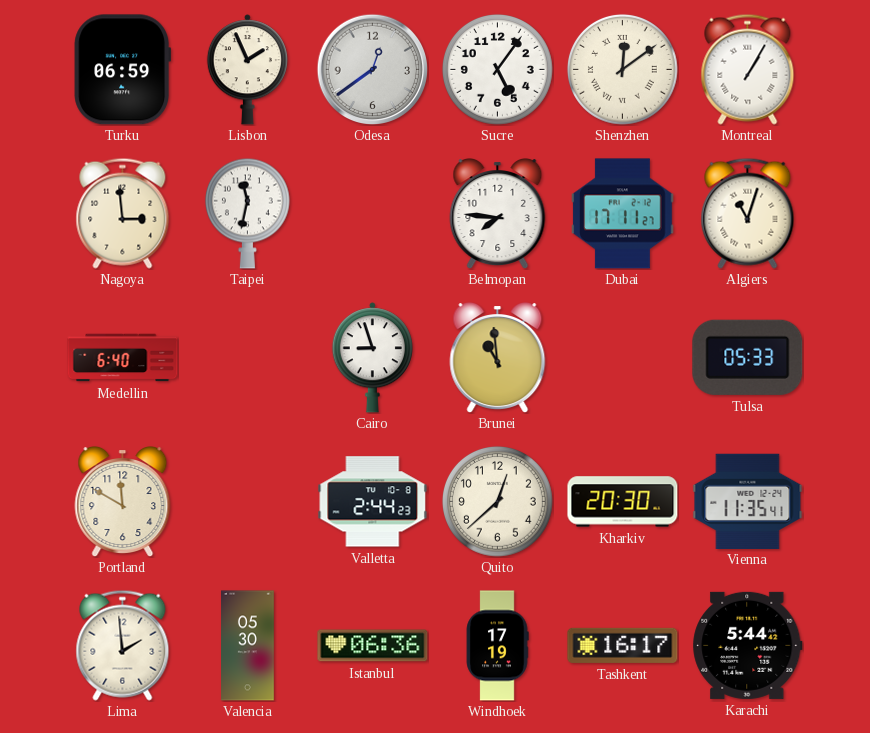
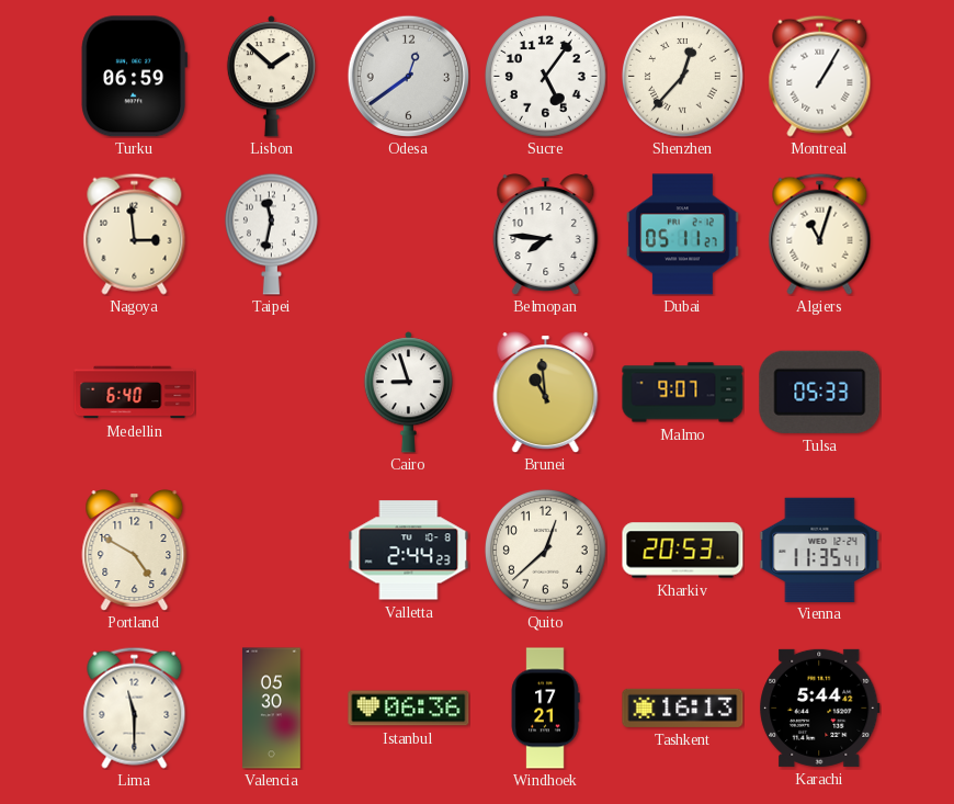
Lisbon: 1:56 -> 1:52 (271, 77)
Shenzhen: 12:09 -> 12:37 (682, 76)
Dubai: 17:11 -> 05:11 (683, 235)
Malmo: none -> 9:07 (683, 393)
Portland: 11:50 -> 4:50 (135, 551)
Kharkiv: 20:30 -> 20:53 (683, 551)
Lima: 1:59 -> 11:30 (135, 707)
Windhoek: 17:19 -> 17:21 (545, 709)
Tashkent: 16:17 -> 16:13 (683, 707)
